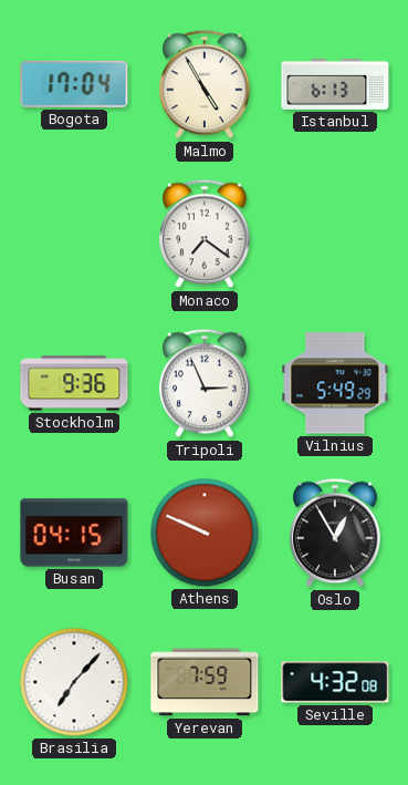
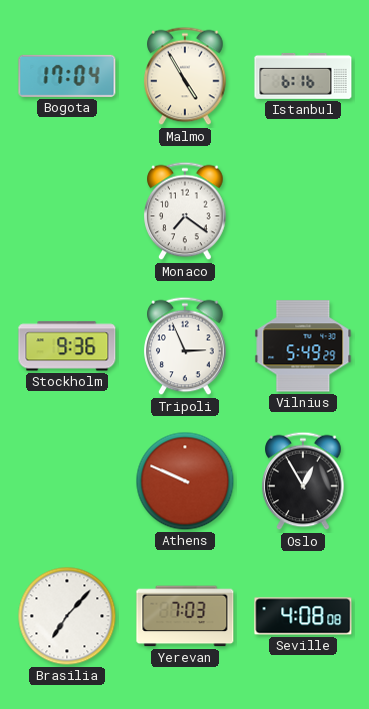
Istanbul: 6:13 -> 6:16 (303, 76)
Busan: 04:15 -> none (74, 533)
Yerevan: 7:59 -> 7:03 (185, 616)
Seville: 4:32 -> 4:08 (303, 616)
